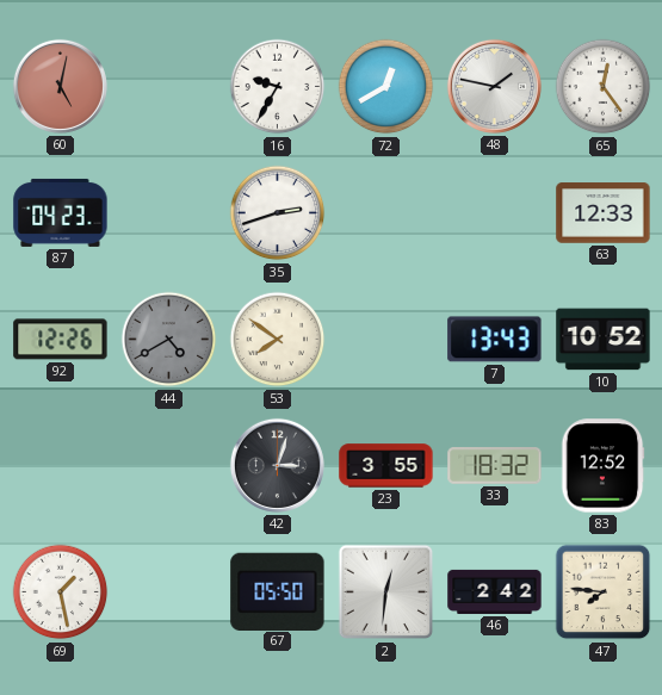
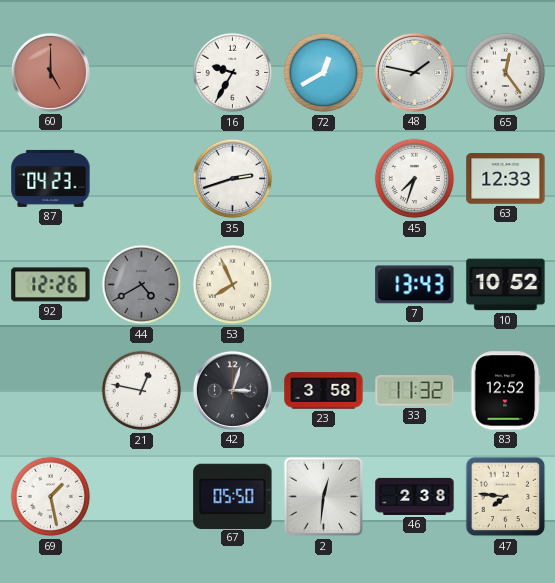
60: 5:02 -> 5:00 (50, 72)
45: none -> 7:33 (415, 179)
53: 7:51 -> 7:56 (233, 285)
21: none -> 12:47 (142, 391)
23: 3:55 -> 3:58 (324, 391)
33: 18:32 -> 11:32 (415, 391)
46: 2:42 -> 2:38 (415, 496)
